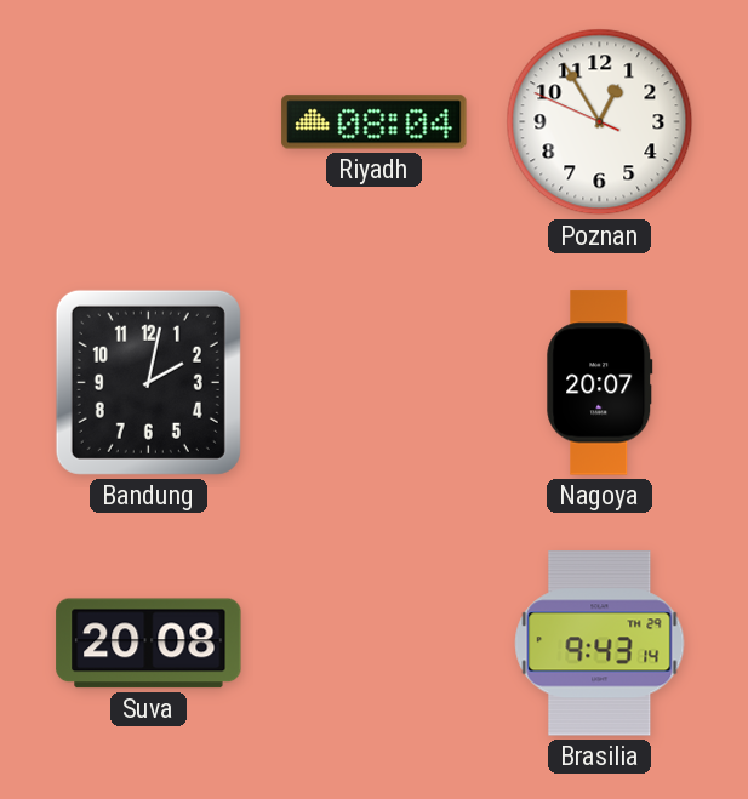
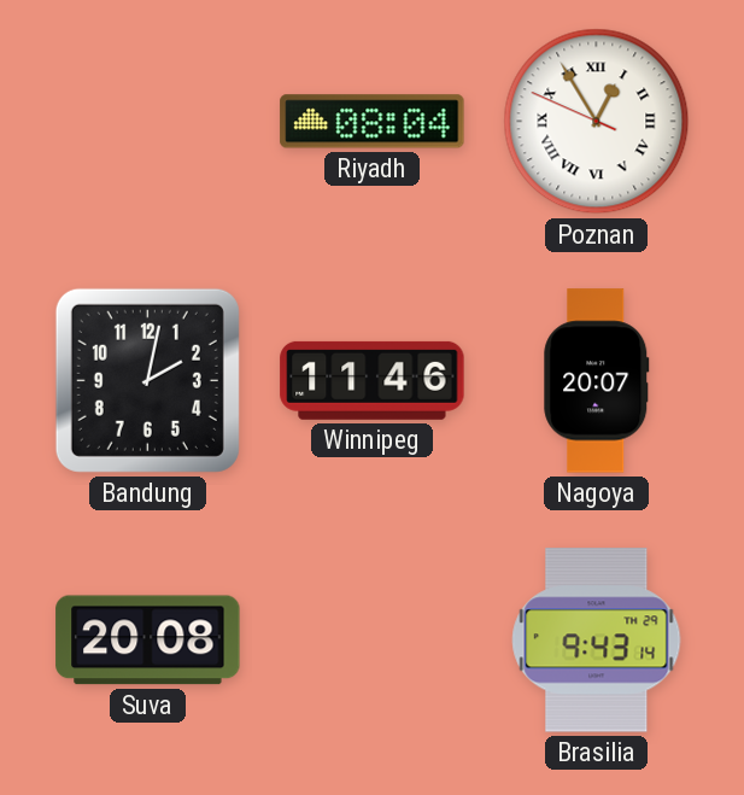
Poznan numerals: Arabic -> Roman (597, 122)
Winnipeg: none -> 11:46 (373, 380)
